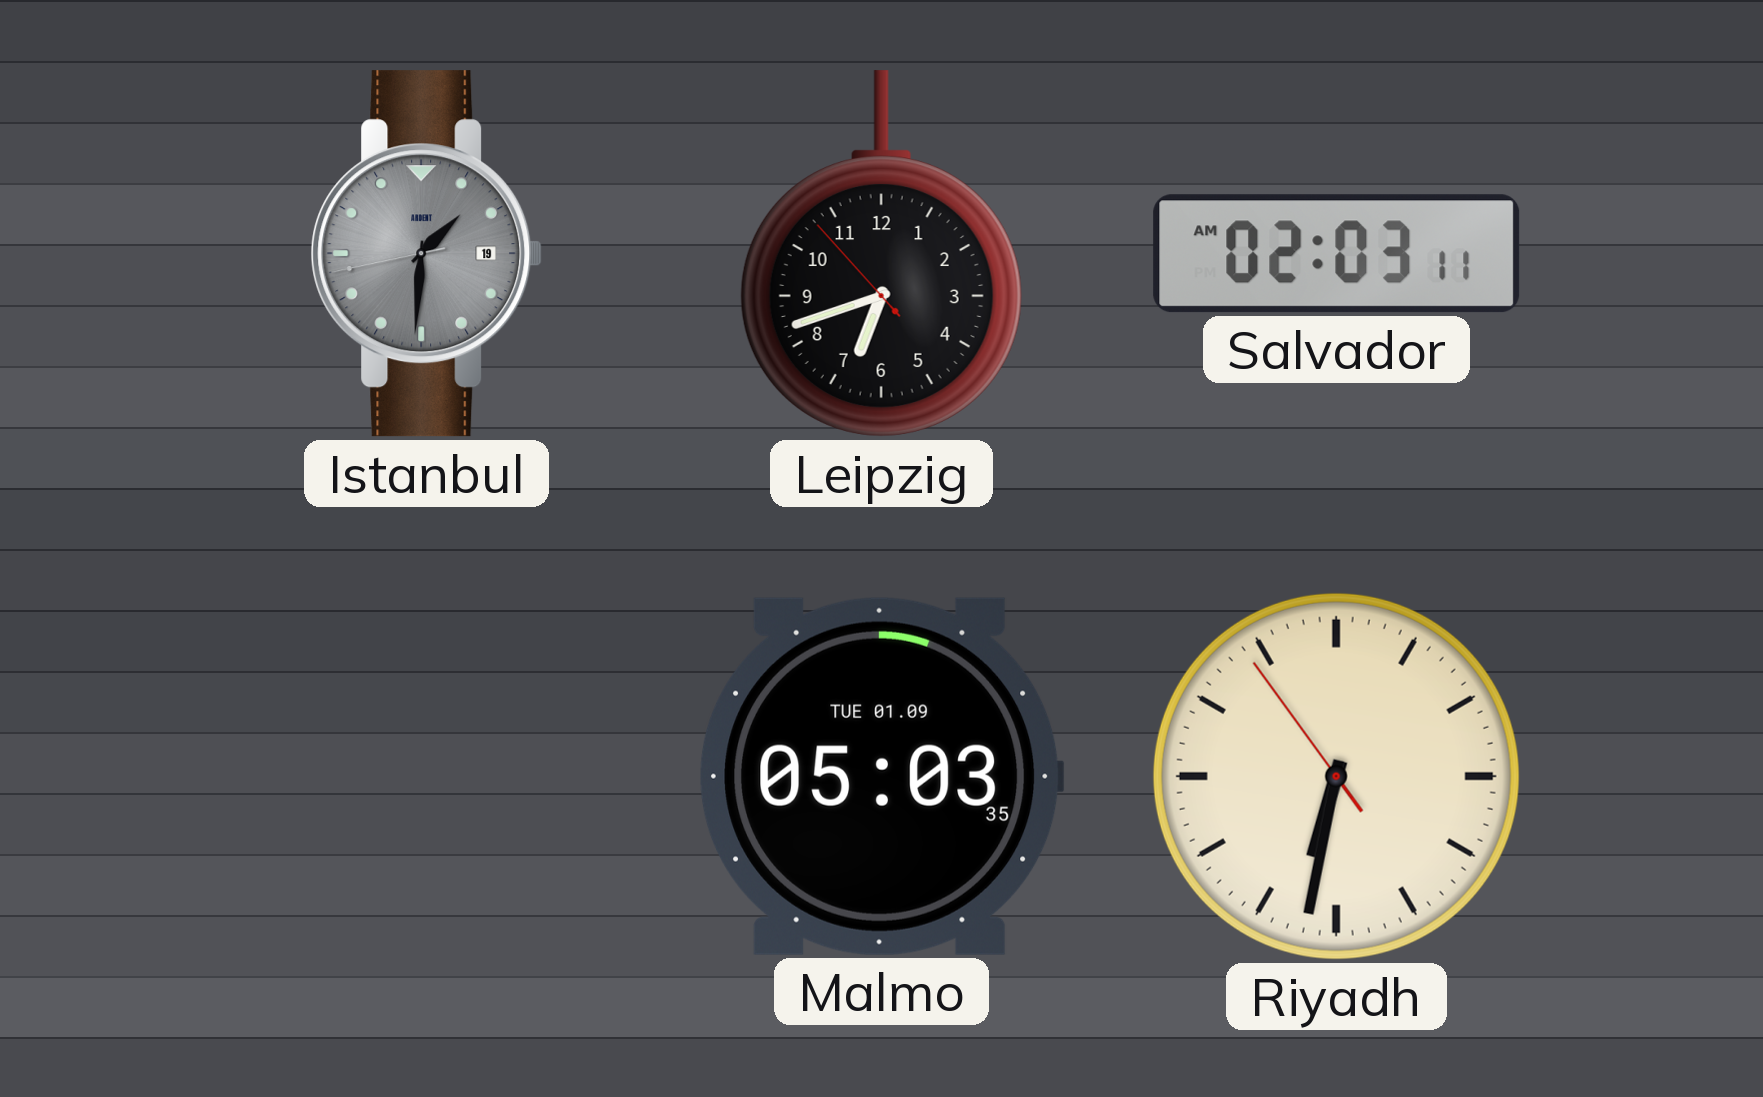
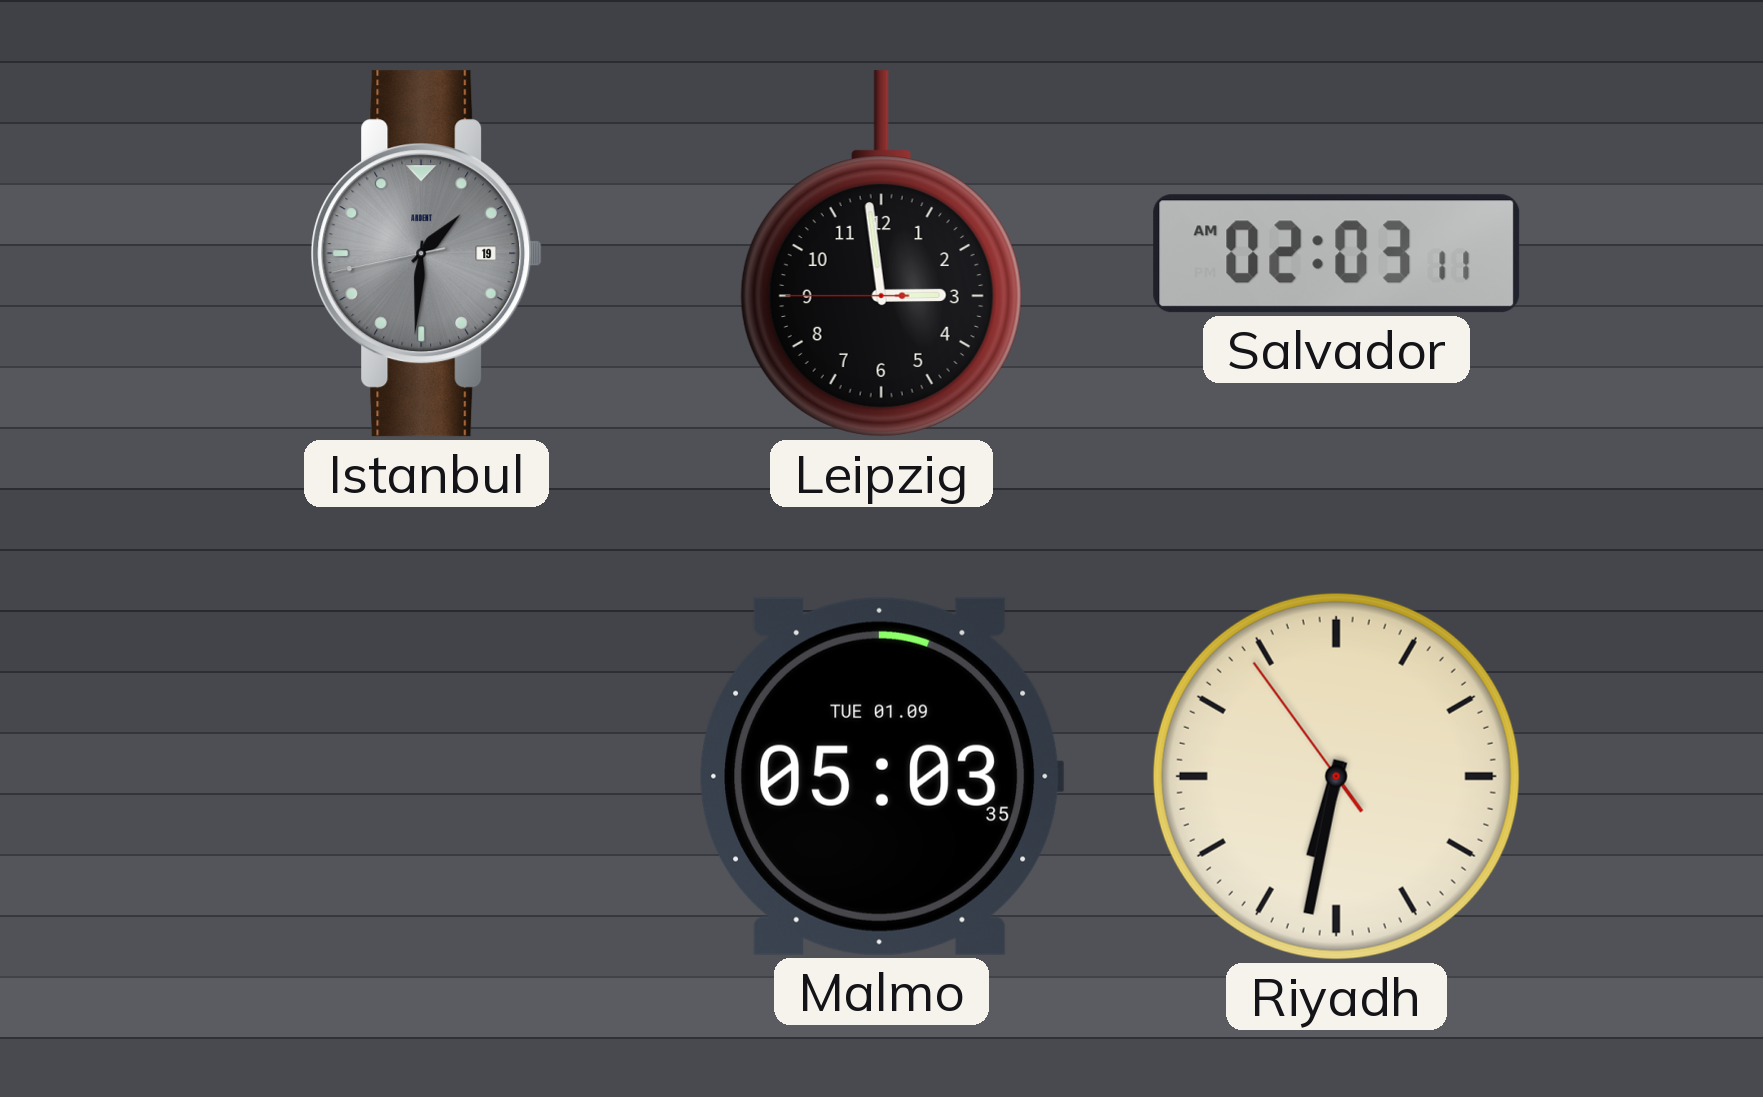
Leipzig: 6:41 -> 2:58 (881, 254)
